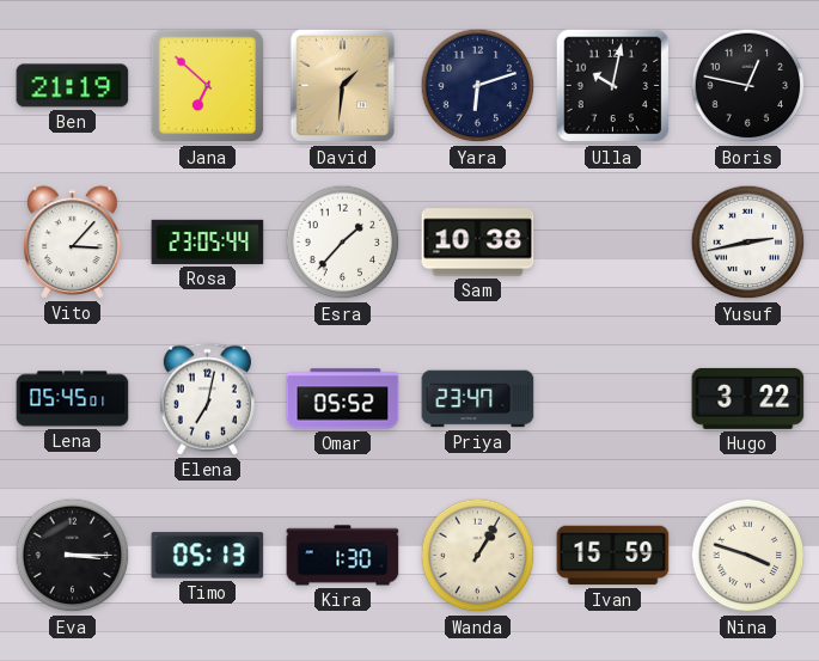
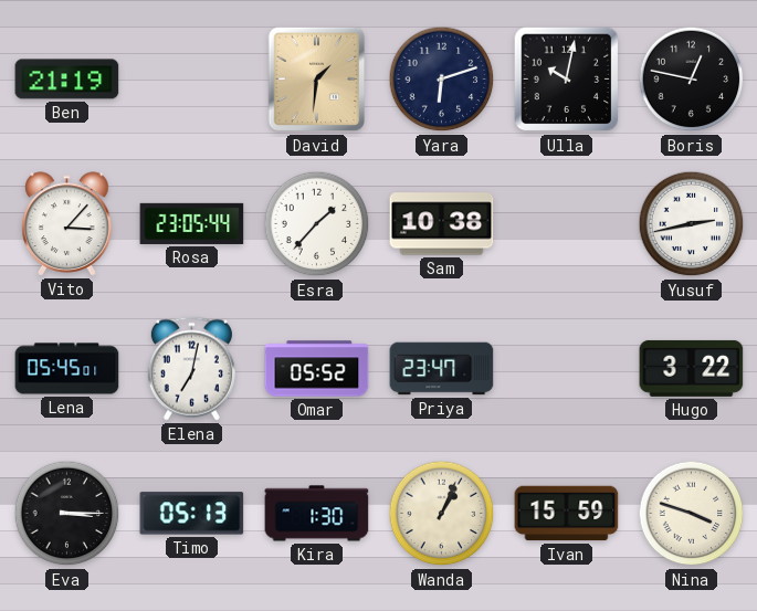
Jana: 6:52 -> none (208, 86)
Wanda: 1:05 -> 1:04 (442, 514)
